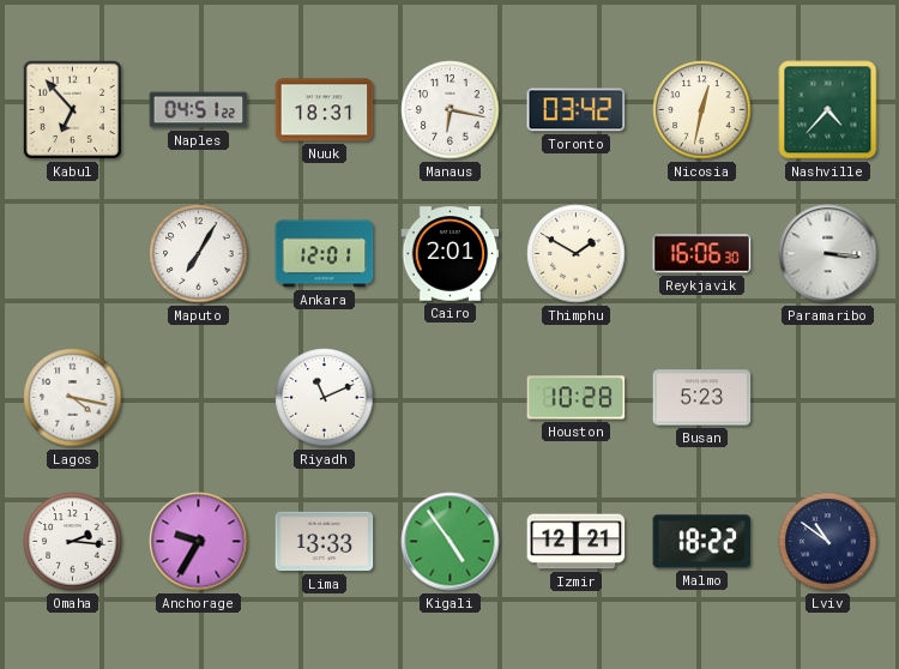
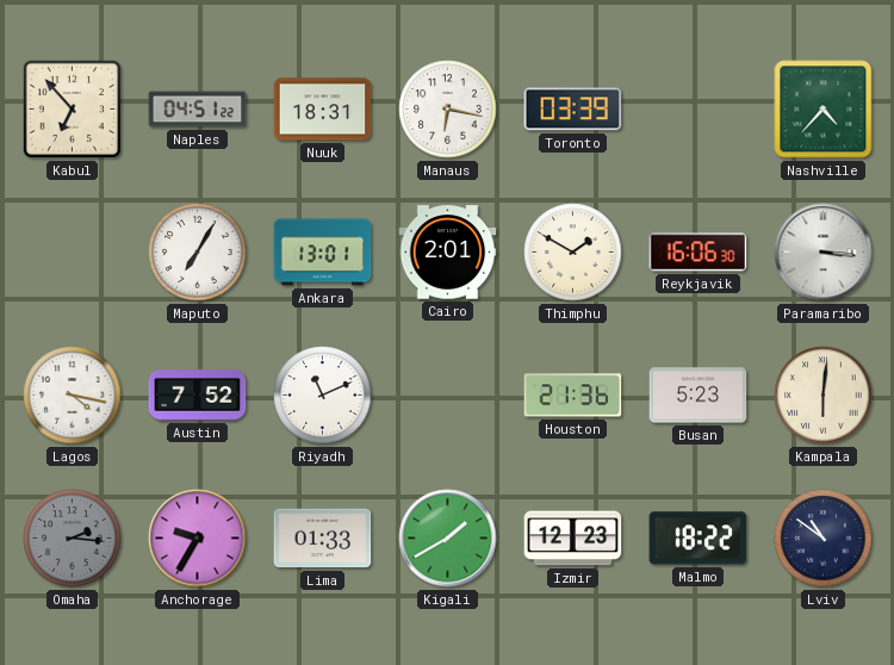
Toronto: 03:42 -> 03:39 (573, 110)
Nicosia: 12:32 -> none (702, 110)
Ankara: 12:01 -> 13:01 (323, 253)
Austin: none -> 7:52 (198, 396)
Houston: 10:28 -> 21:36 (573, 396)
Kampala: none -> 6:01 (824, 396)
Omaha dial: white -> grey (73, 539)
Lima: 13:33 -> 01:33 (323, 539)
Kigali: 4:54 -> 1:40 (448, 539)
Izmir: 12:21 -> 12:23 (573, 539)
